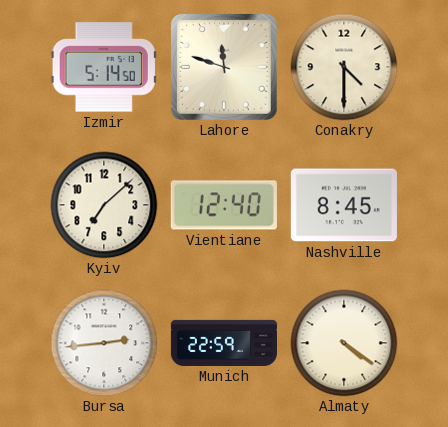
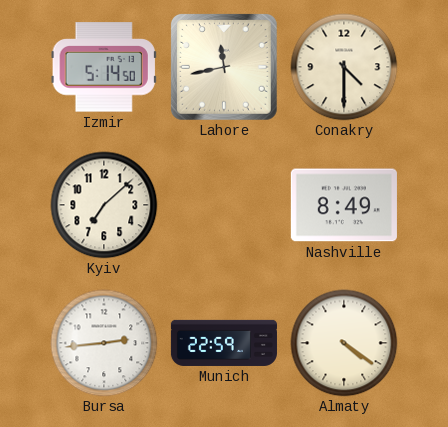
Lahore: 11:48 -> 11:43 (224, 67)
Vientiane: 12:40 -> none (224, 205)
Nashville: 8:45 -> 8:49 (344, 205)
